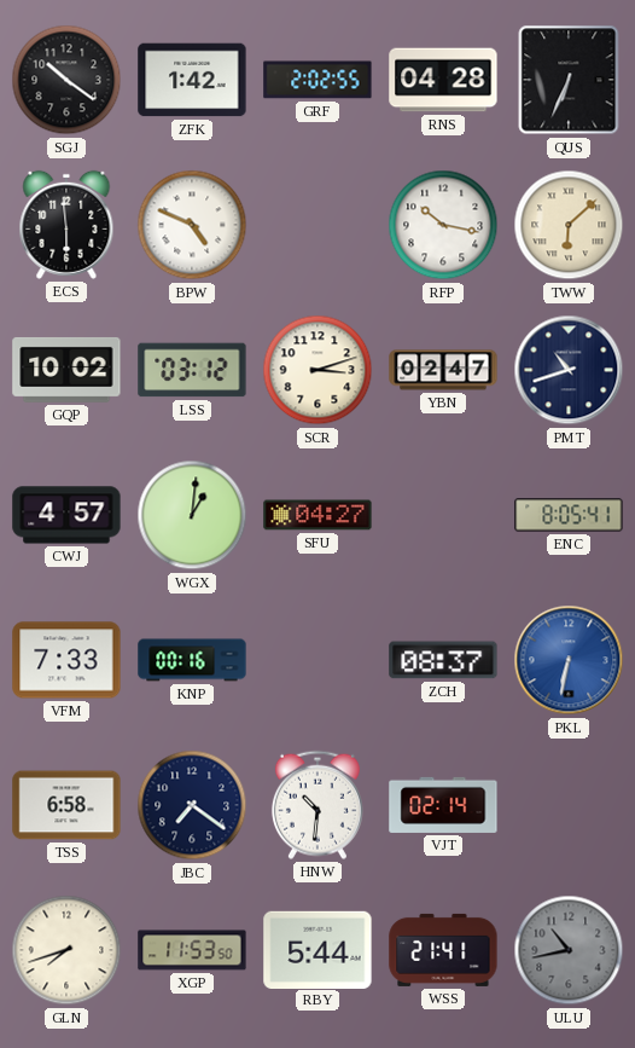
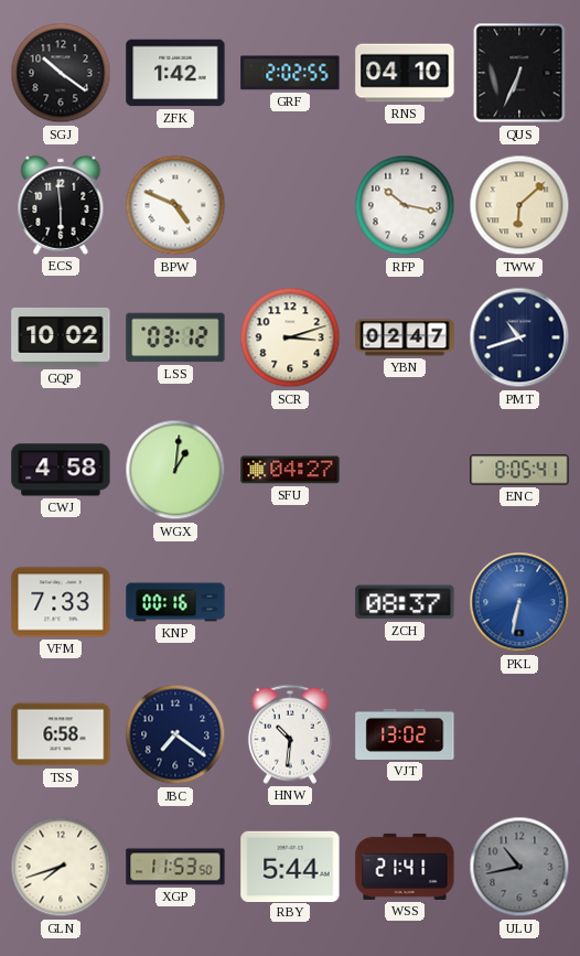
RNS: 04:28 -> 04:10 (405, 73)
CWJ: 4:57 -> 4:58 (61, 470)
VJT: 02:14 -> 13:02 (405, 734)
